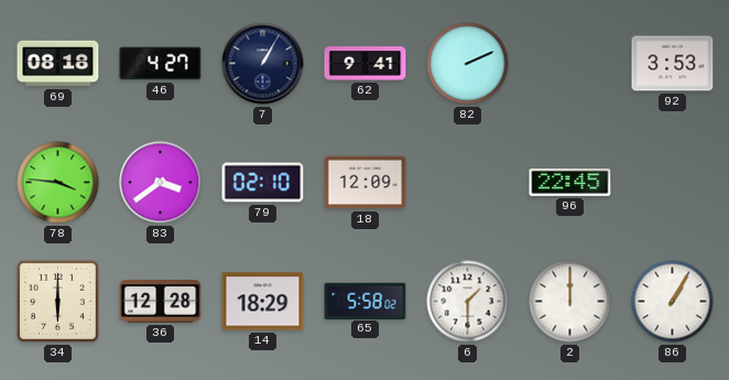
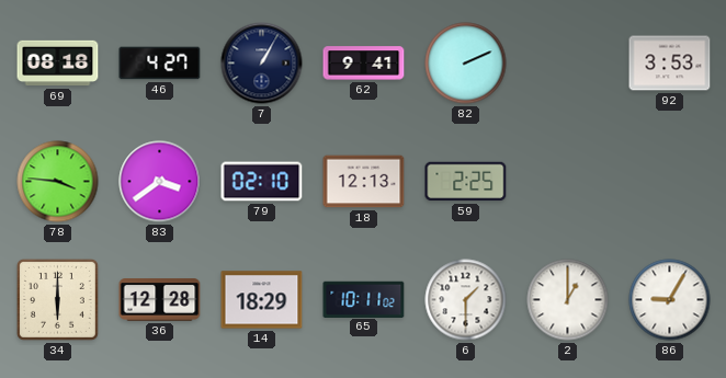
18: 12:09 -> 12:13 (364, 182)
59: none -> 2:25 (466, 182)
96: 22:45 -> none (570, 182)
65: 5:58 -> 10:11 (364, 299)
2: 12:00 -> 1:00 (568, 300)
86: 1:05 -> 9:05 (670, 300)
